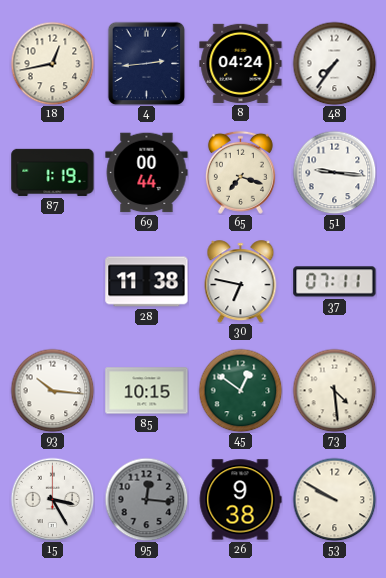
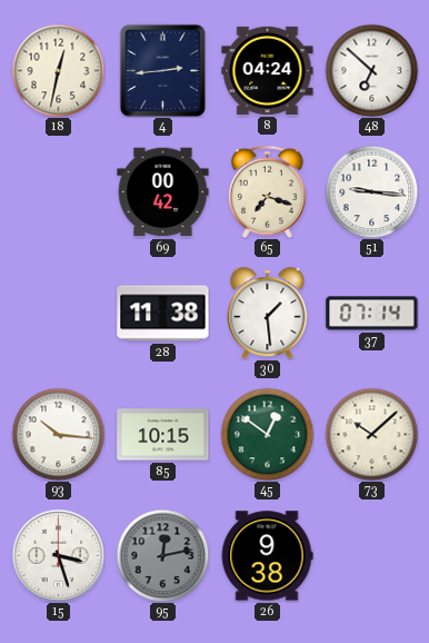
18: 12:43 -> 12:32 (58, 70)
48: 7:36 -> 6:52 (371, 70)
87: 1:19 -> none (53, 172)
69: 00:44 -> 00:42 (163, 192)
30: 6:47 -> 1:29 (268, 314)
37: 07:11 -> 07:14 (372, 314)
73: 4:29 -> 10:08 (371, 434)
15: 3:25 -> 3:27 (58, 555)
95: 12:16 -> 12:13 (162, 555)
53: 9:50 -> none (334, 499)
